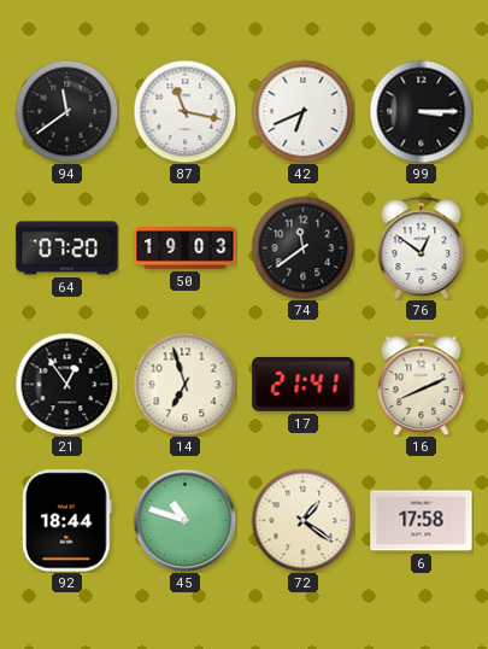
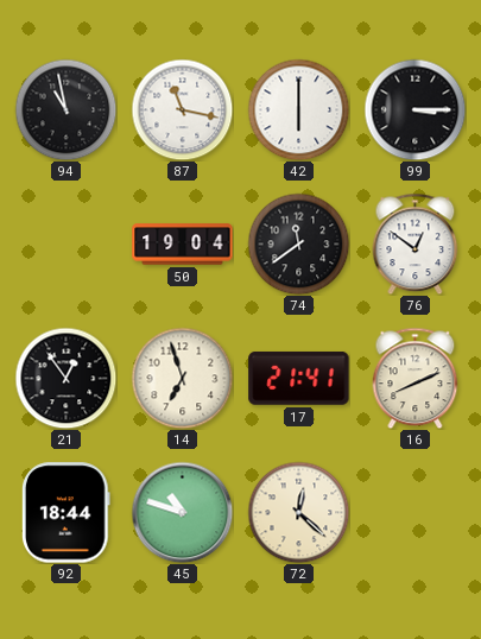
94: 11:39 -> 10:58 (65, 109)
42: 6:41 -> 6:00 (298, 109)
64: 07:20 -> none (67, 249)
50: 19:03 -> 19:04 (183, 245)
72: 1:21 -> 12:22 (298, 512)
6: 17:58 -> none (422, 521)
